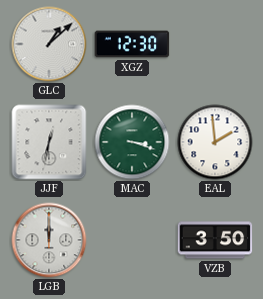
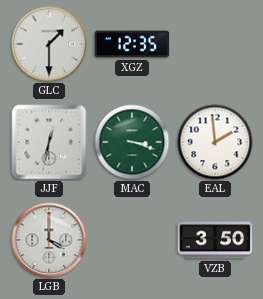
GLC: 1:08 -> 1:30 (49, 44)
XGZ: 12:30 -> 12:35 (132, 44)
LGB: 12:00 -> 4:00 (49, 240)
